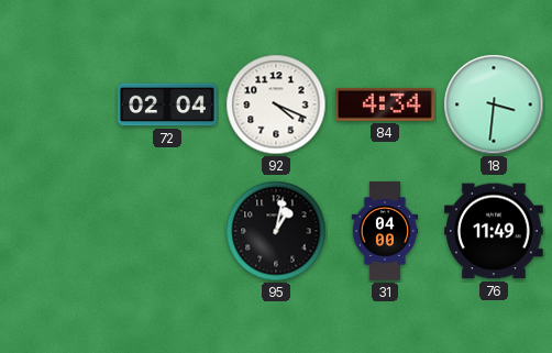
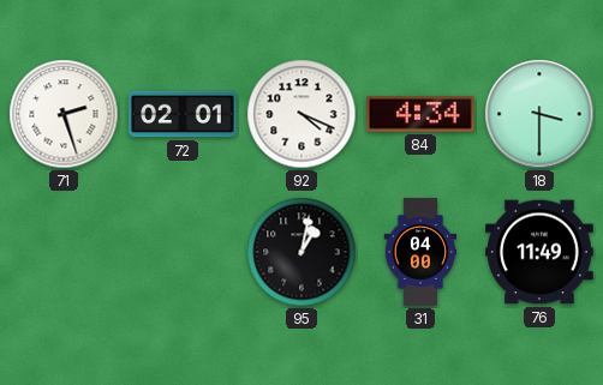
71: none -> 2:27 (64, 114)
72: 02:04 -> 02:01 (183, 114)
18: 3:31 -> 3:30 (539, 114)
